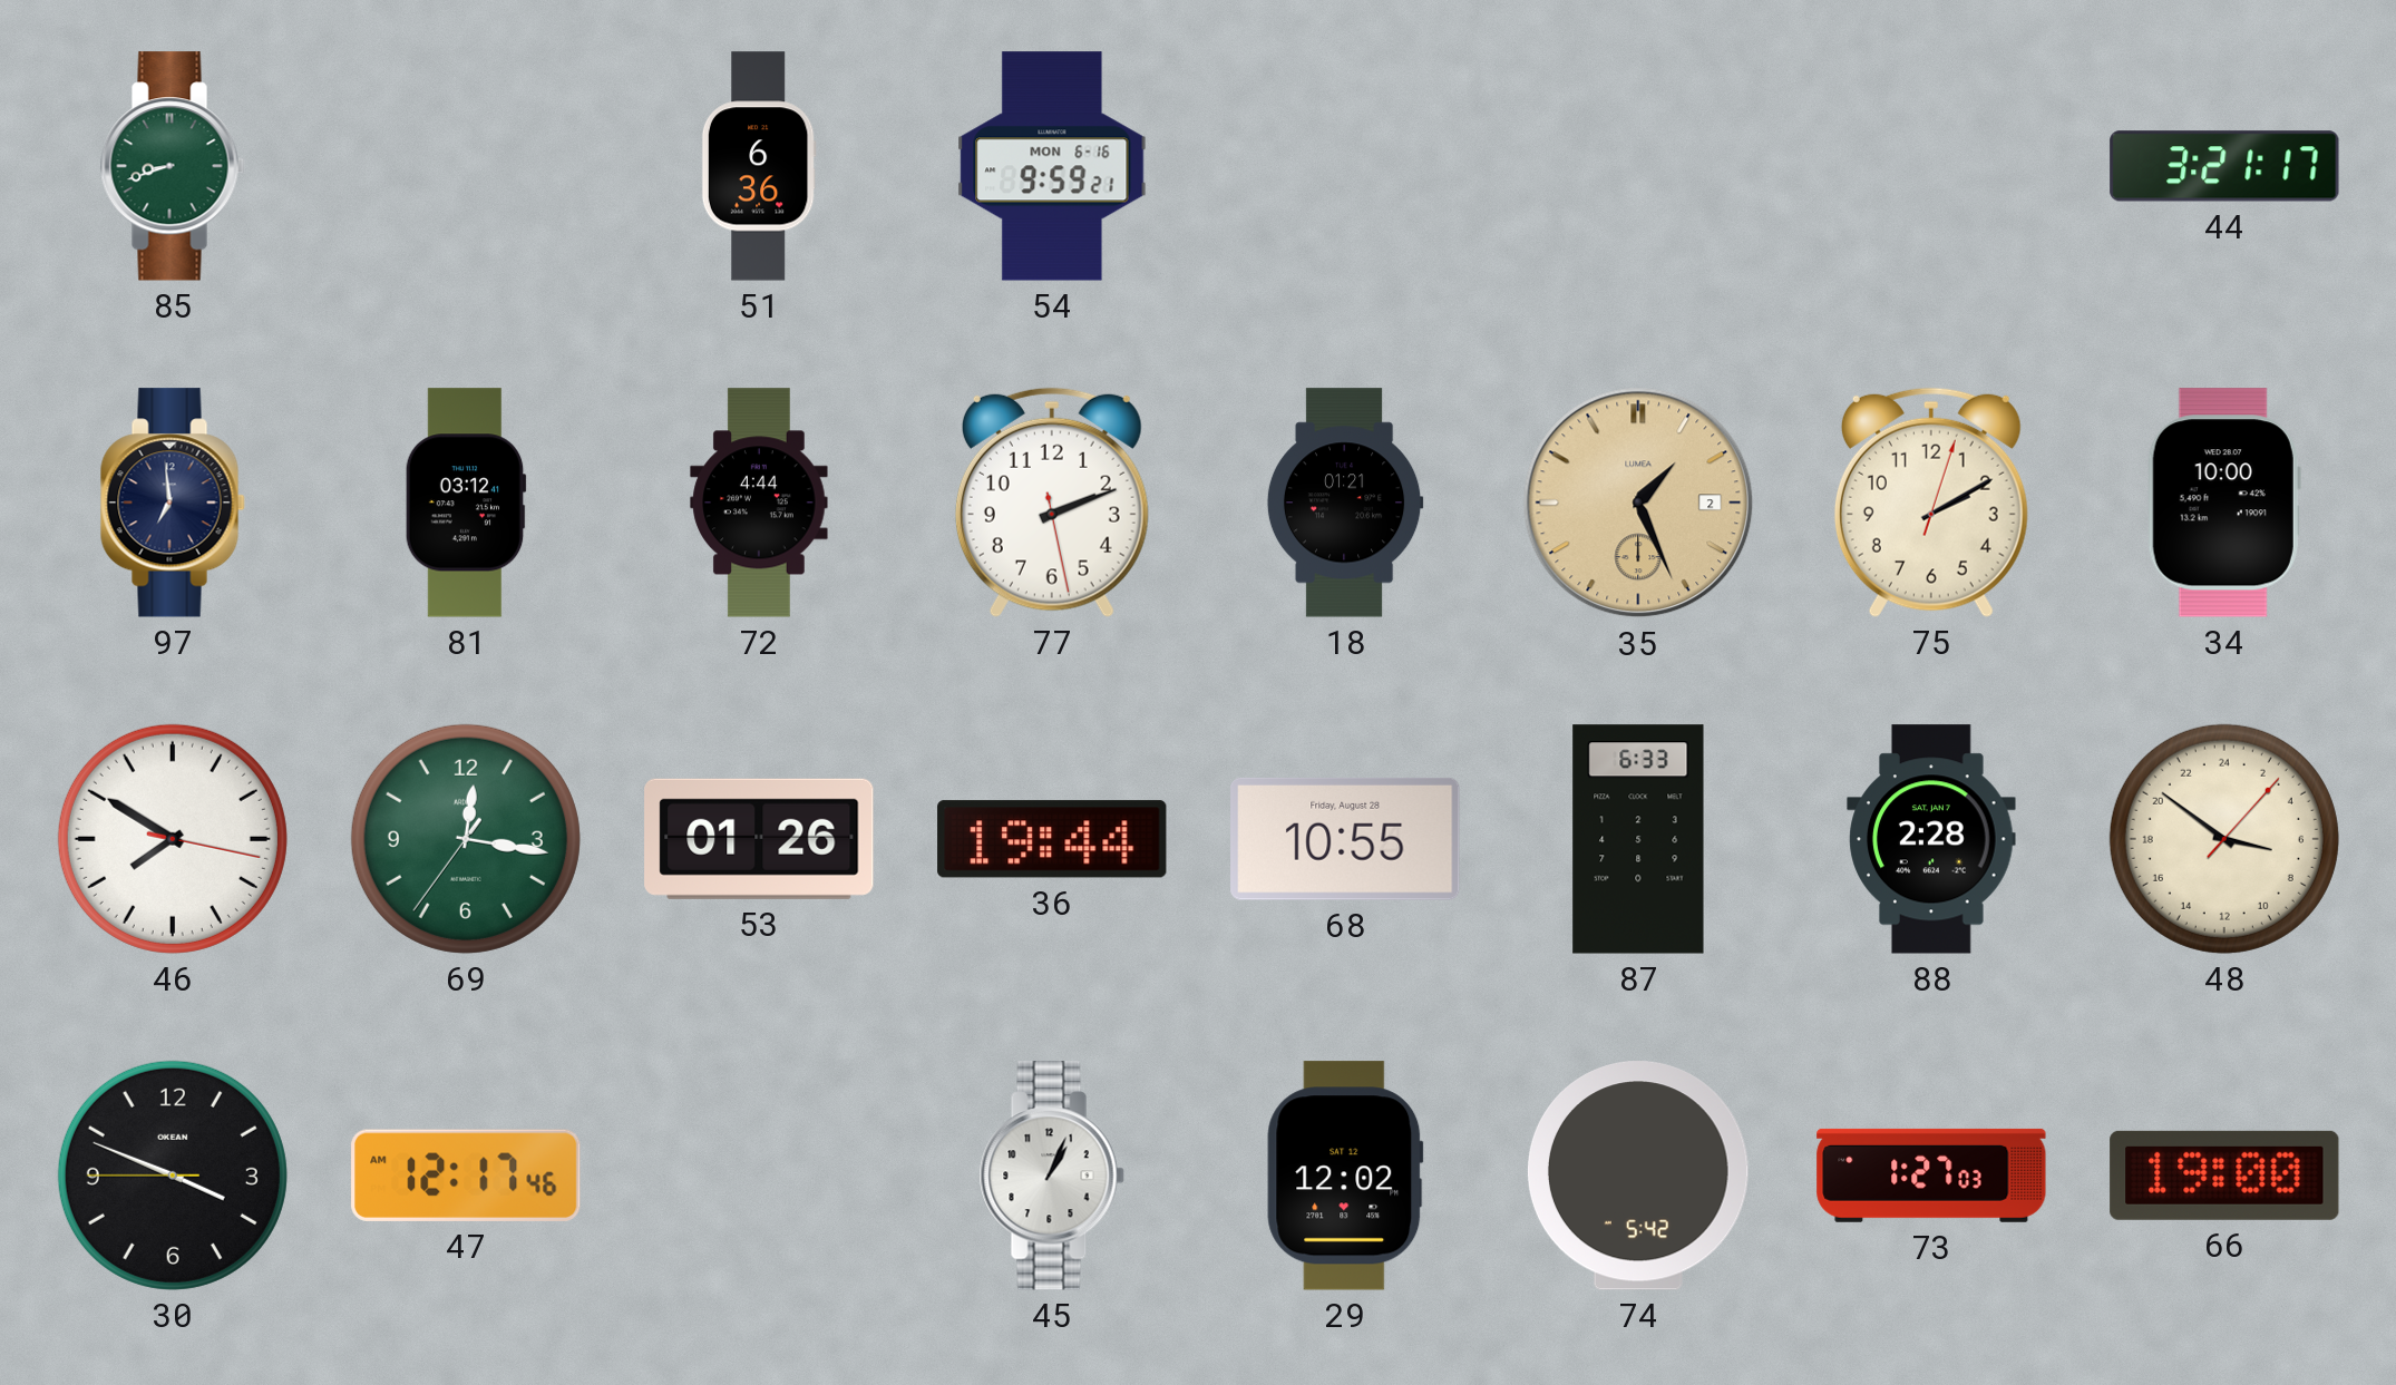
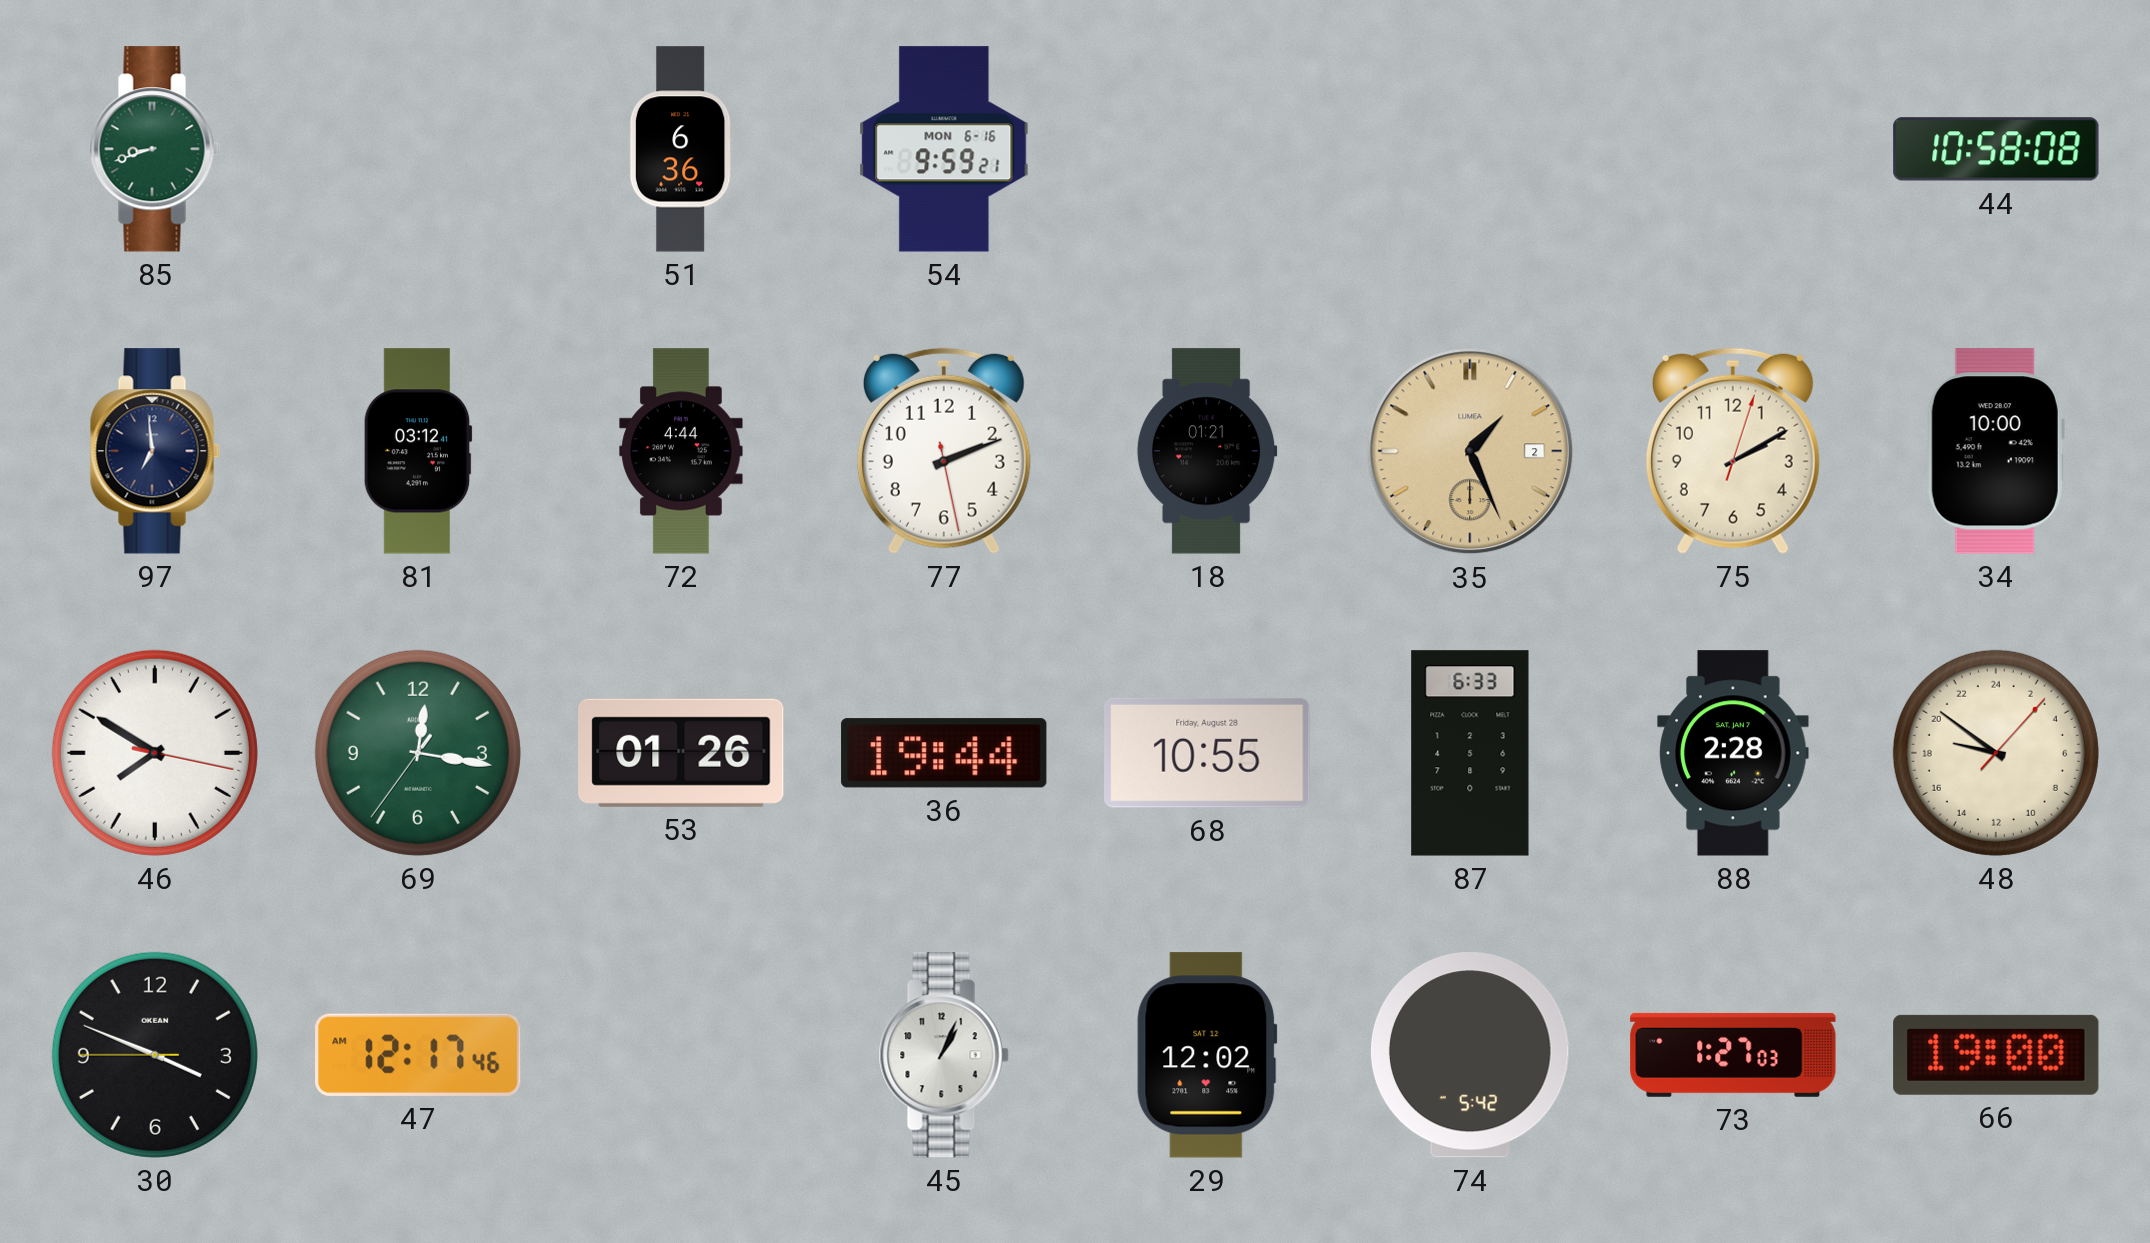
44: 3:21 -> 10:58 (1996, 149)
48: 6:51 -> 18:51 (1996, 753)
